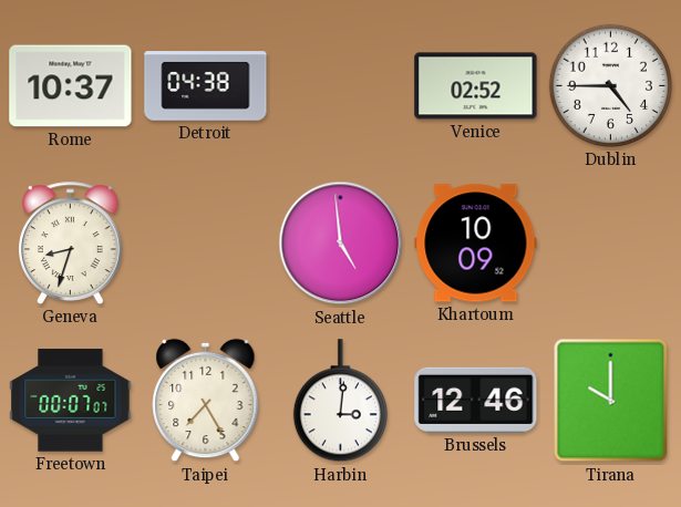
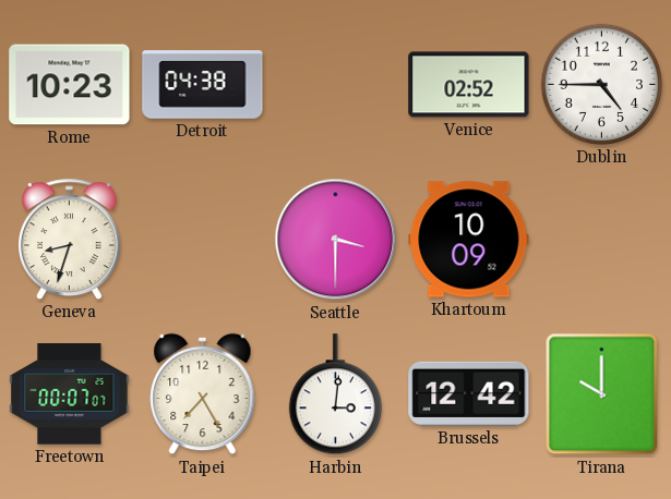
Rome: 10:37 -> 10:23 (70, 85)
Seattle: 4:59 -> 3:30 (336, 240)
Brussels: 12:46 -> 12:42 (469, 393)
